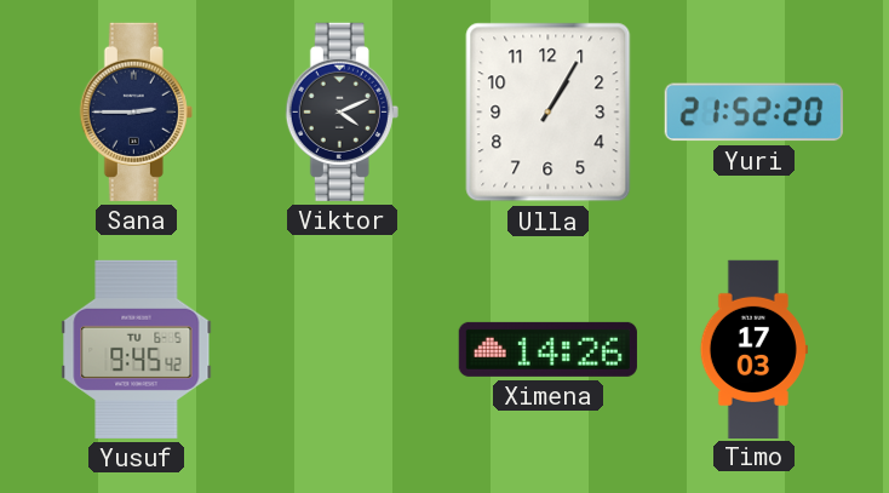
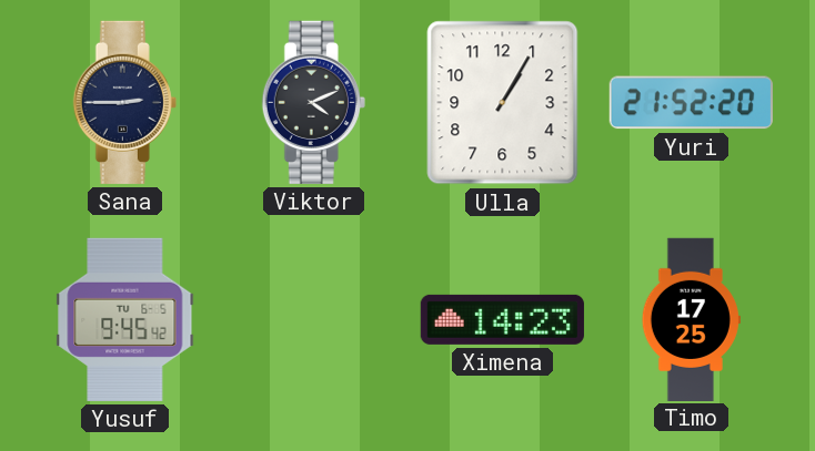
Ximena: 14:26 -> 14:23 (502, 319)
Timo: 17:03 -> 17:25 (691, 319)
